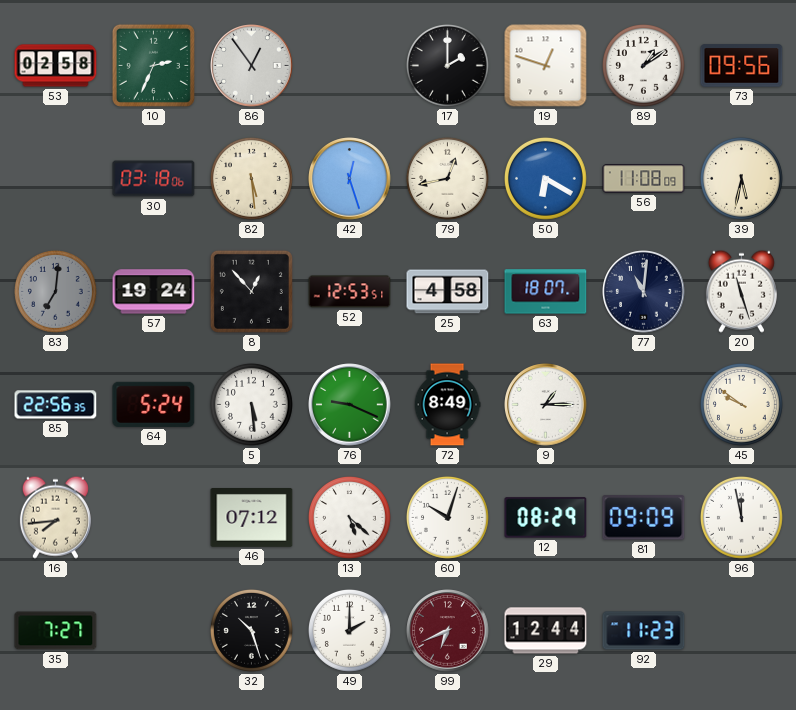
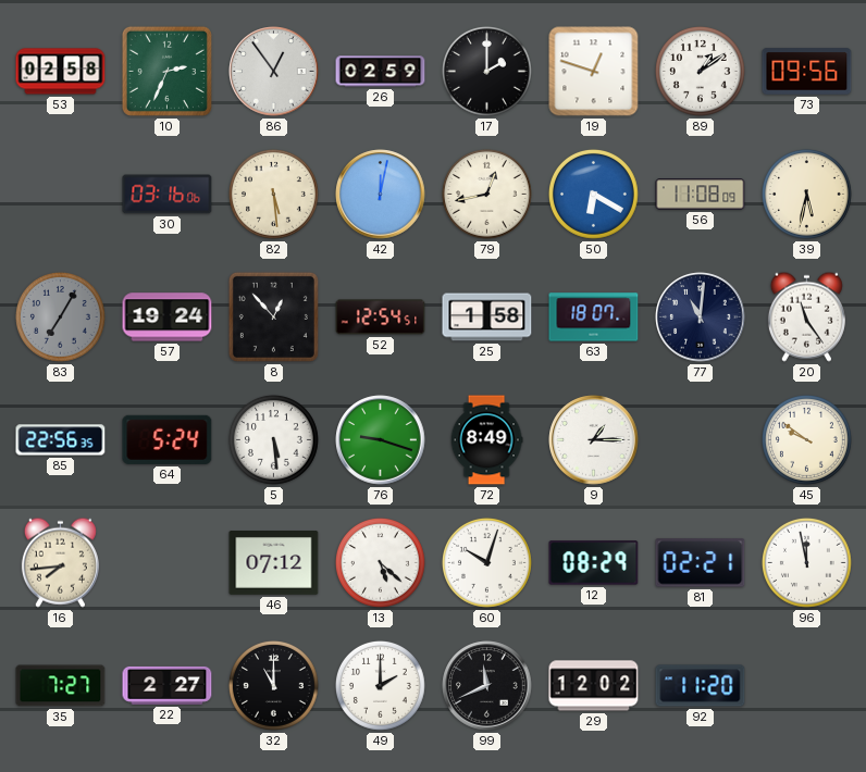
26: none -> 02:59 (381, 72)
30: 03:18 -> 03:16 (168, 195)
42: 12:27 -> 12:02 (381, 195)
83: 7:01 -> 7:05 (60, 316)
52: 12:53 -> 12:54 (381, 317)
25: 4:58 -> 1:58 (487, 317)
20: 11:27 -> 11:24 (806, 316)
76: 9:19 -> 9:18 (381, 440)
81: 09:09 -> 02:21 (701, 563)
22: none -> 2:27 (168, 685)
32: 10:27 -> 11:00 (273, 685)
99: 6:41 -> 11:41 (487, 686)
99 dial: burgundy -> black (487, 686)
29: 12:44 -> 12:02 (594, 686)
92: 11:23 -> 11:20 (701, 686)
